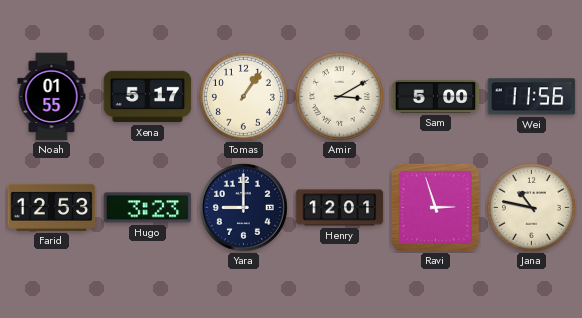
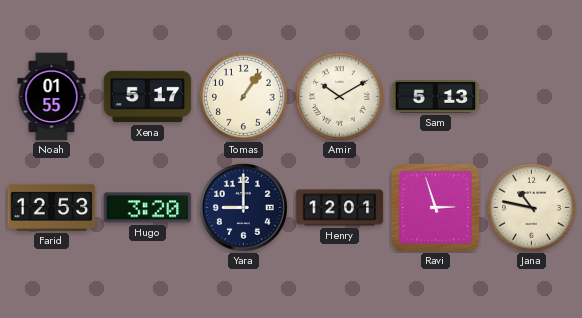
Amir: 3:10 -> 10:10 (339, 96)
Sam: 5:00 -> 5:13 (436, 97)
Wei: 11:56 -> none (532, 97)
Hugo: 3:23 -> 3:20 (148, 208)
